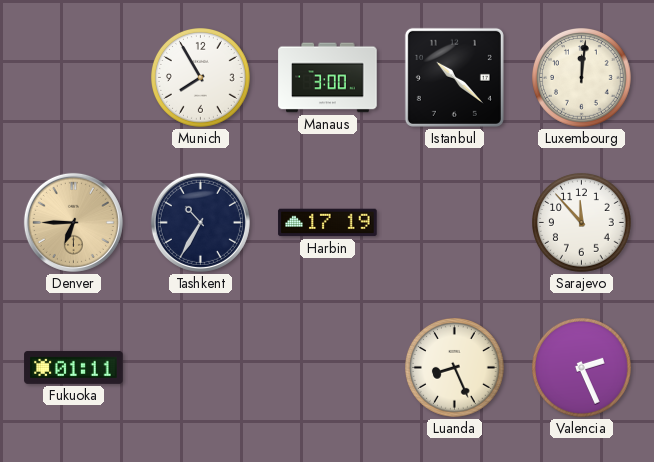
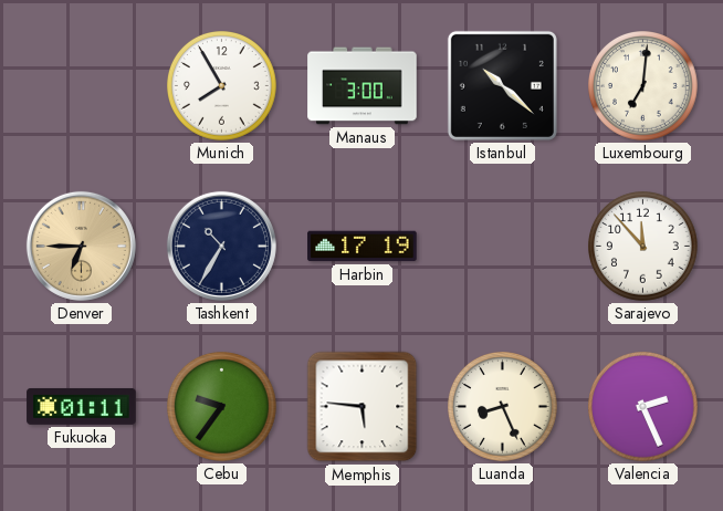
Luxembourg: 12:01 -> 7:01 (643, 86)
Cebu: none -> 9:36 (222, 407)
Memphis: none -> 5:46 (363, 407)
